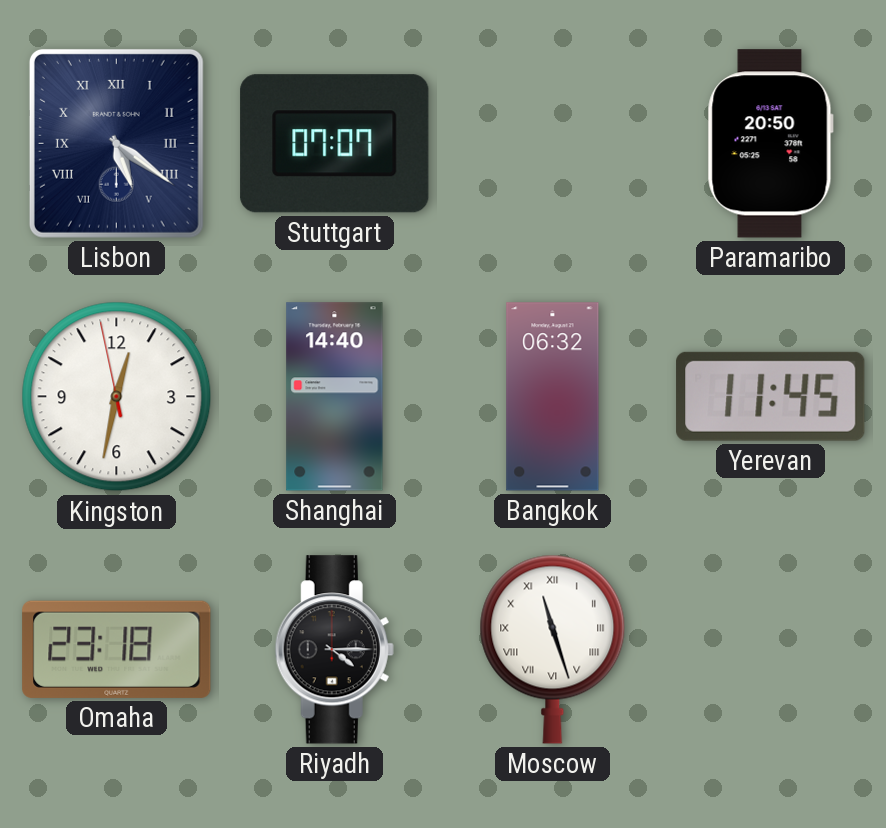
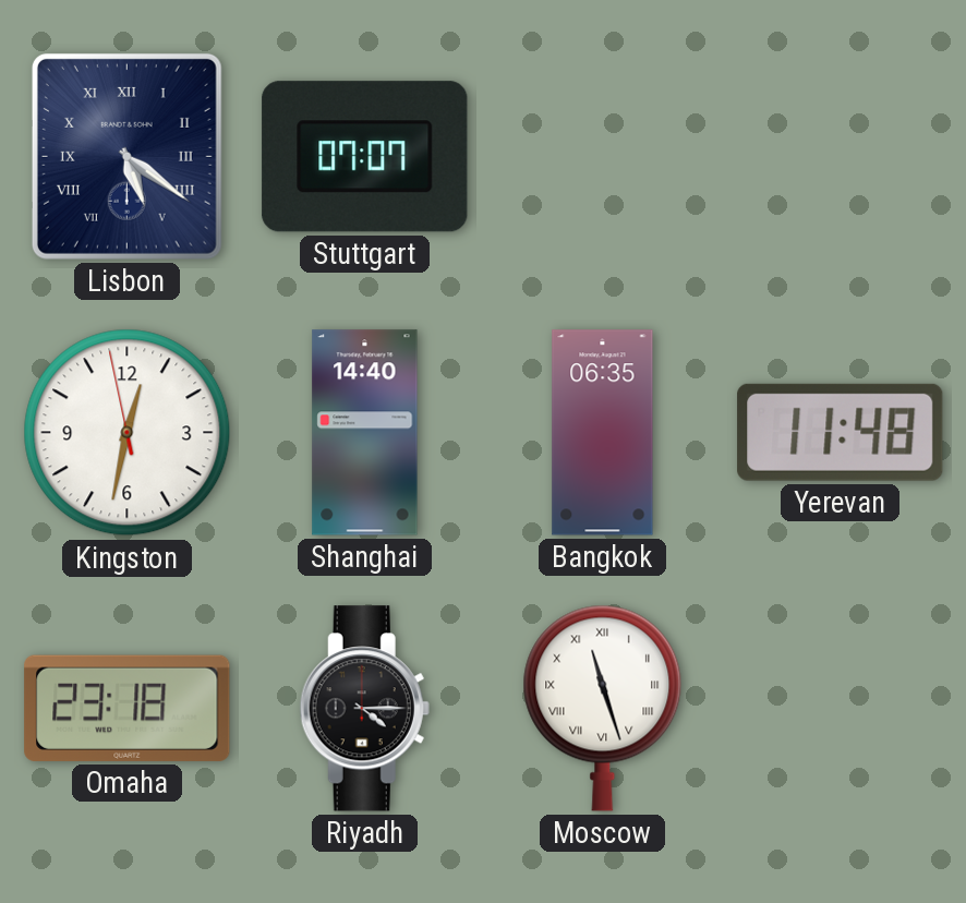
Paramaribo: 20:50 -> none (770, 144)
Bangkok: 06:32 -> 06:35 (603, 433)
Yerevan: 11:45 -> 11:48 (841, 432)
